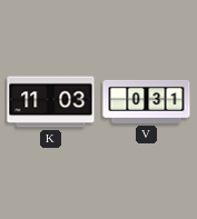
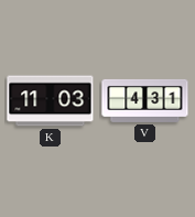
V: 0:31 -> 4:31 (145, 100)
